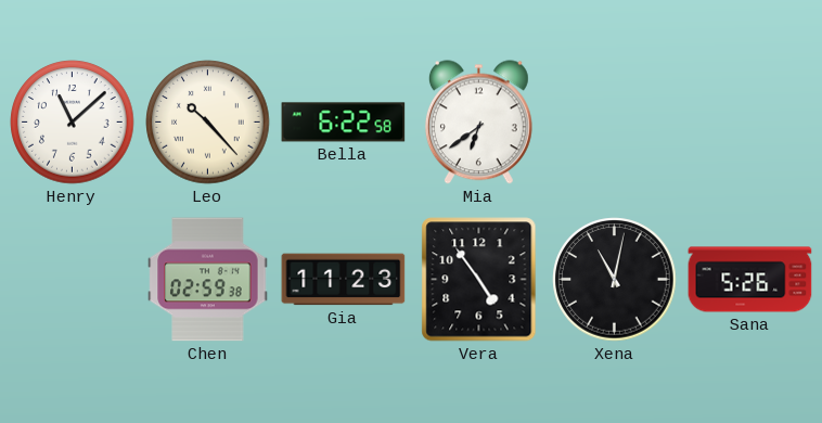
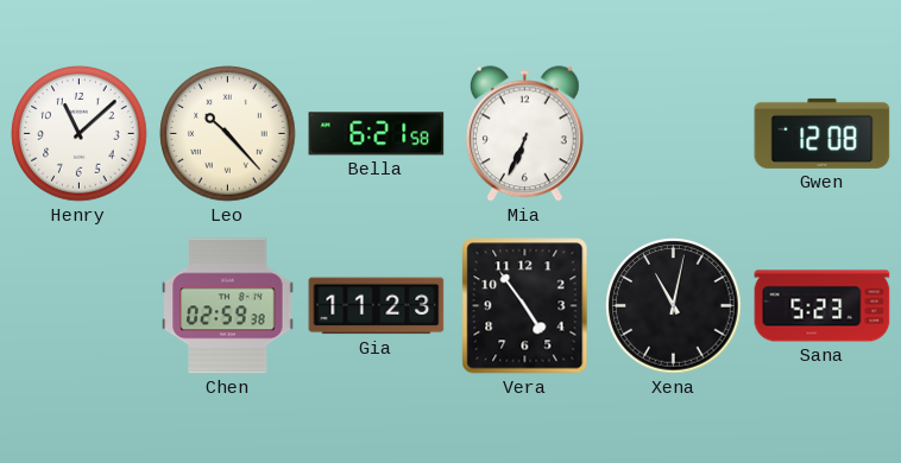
Bella: 6:22 -> 6:21 (377, 134)
Mia: 6:39 -> 6:34 (524, 134)
Gwen: none -> 12:08 (823, 133)
Sana: 5:26 -> 5:23 (823, 306)
